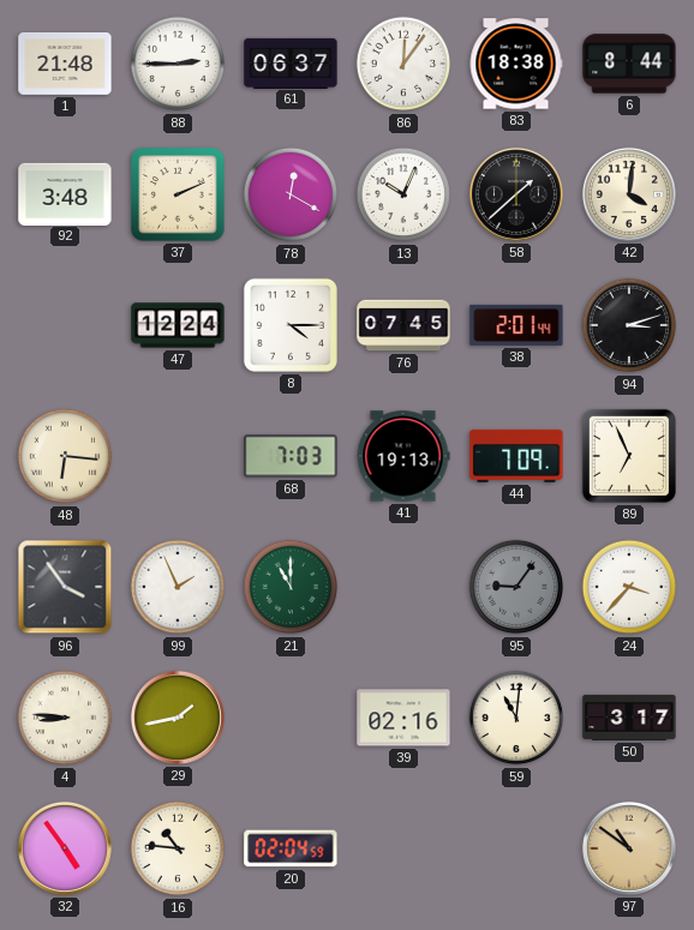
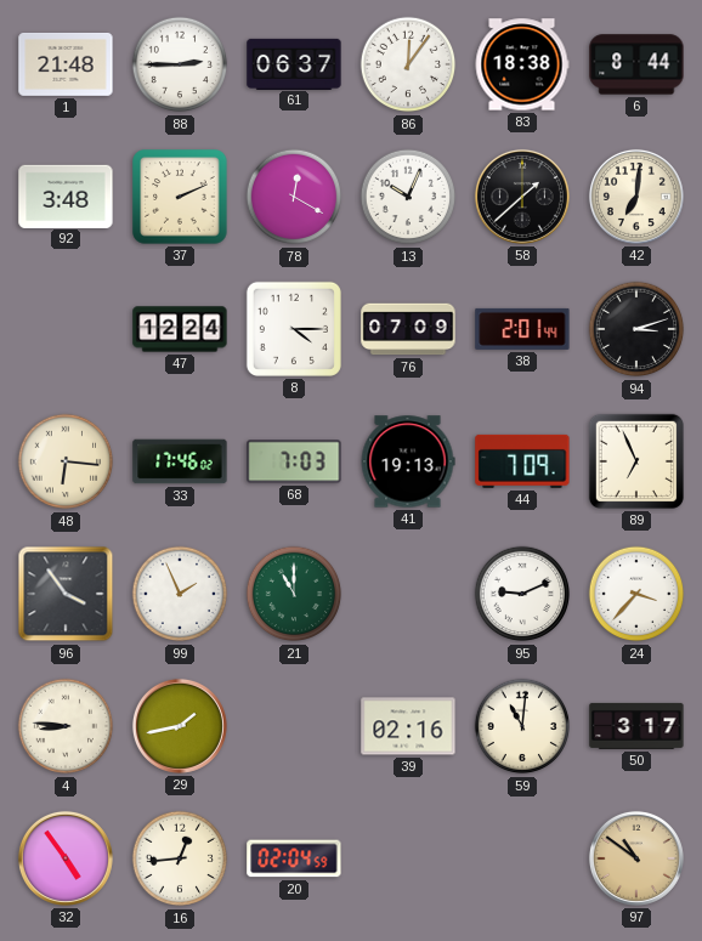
42: 4:01 -> 7:01 (636, 197)
76: 07:45 -> 07:09 (408, 329)
33: none -> 17:46 (180, 461)
95: 9:06 -> 9:11 (522, 594)
95 dial: grey -> white (522, 594)
16: 10:46 -> 12:44 (180, 858)
